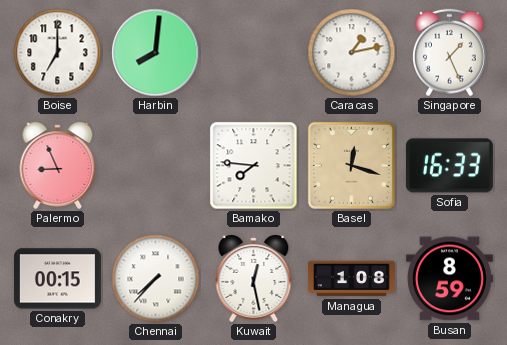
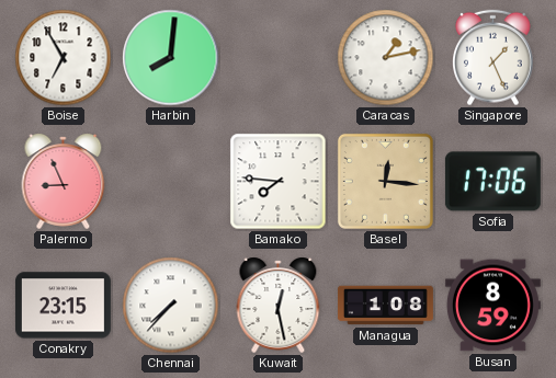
Boise: 7:00 -> 6:55 (64, 58)
Basel: 12:18 -> 12:16 (385, 181)
Sofia: 16:33 -> 17:06 (492, 182)
Conakry: 00:15 -> 23:15 (63, 306)
